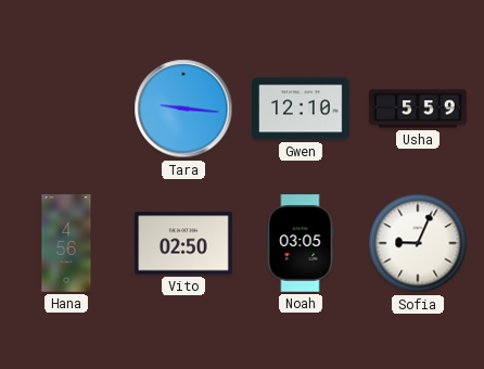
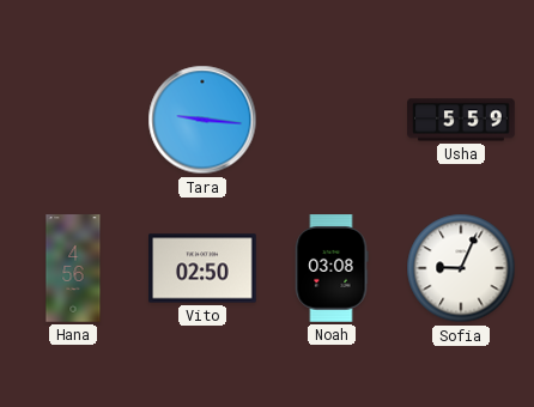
Gwen: 12:10 -> none (301, 109)
Noah: 03:05 -> 03:08 (332, 268)
